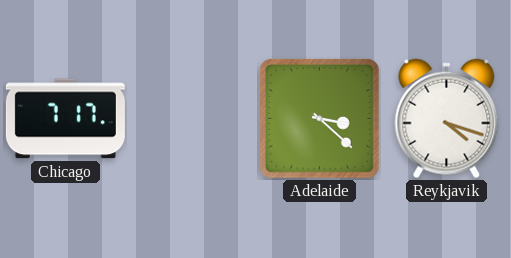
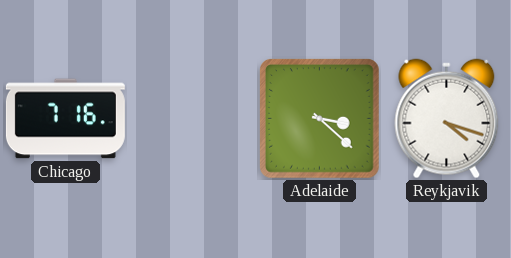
Chicago: 7:17 -> 7:16 (65, 119)
